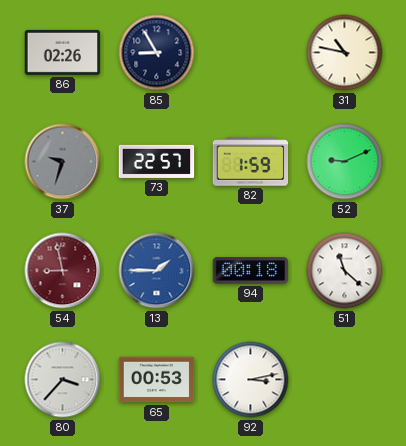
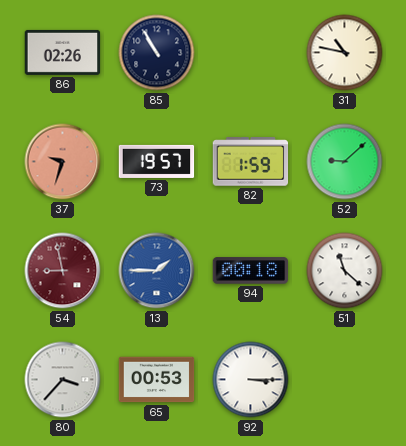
85: 8:55 -> 10:55 (157, 53)
37 dial: grey -> salmon (63, 162)
73: 22:57 -> 19:57 (157, 161)
52: 9:11 -> 9:08 (345, 162)
92: 3:13 -> 3:15 (251, 380)
